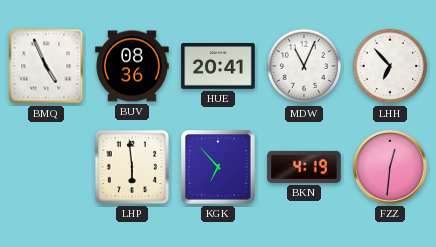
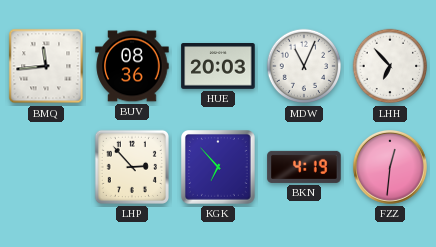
BMQ: 4:56 -> 11:44 (46, 66)
HUE: 20:41 -> 20:03 (218, 67)
LHP: 5:59 -> 2:53 (132, 167)
